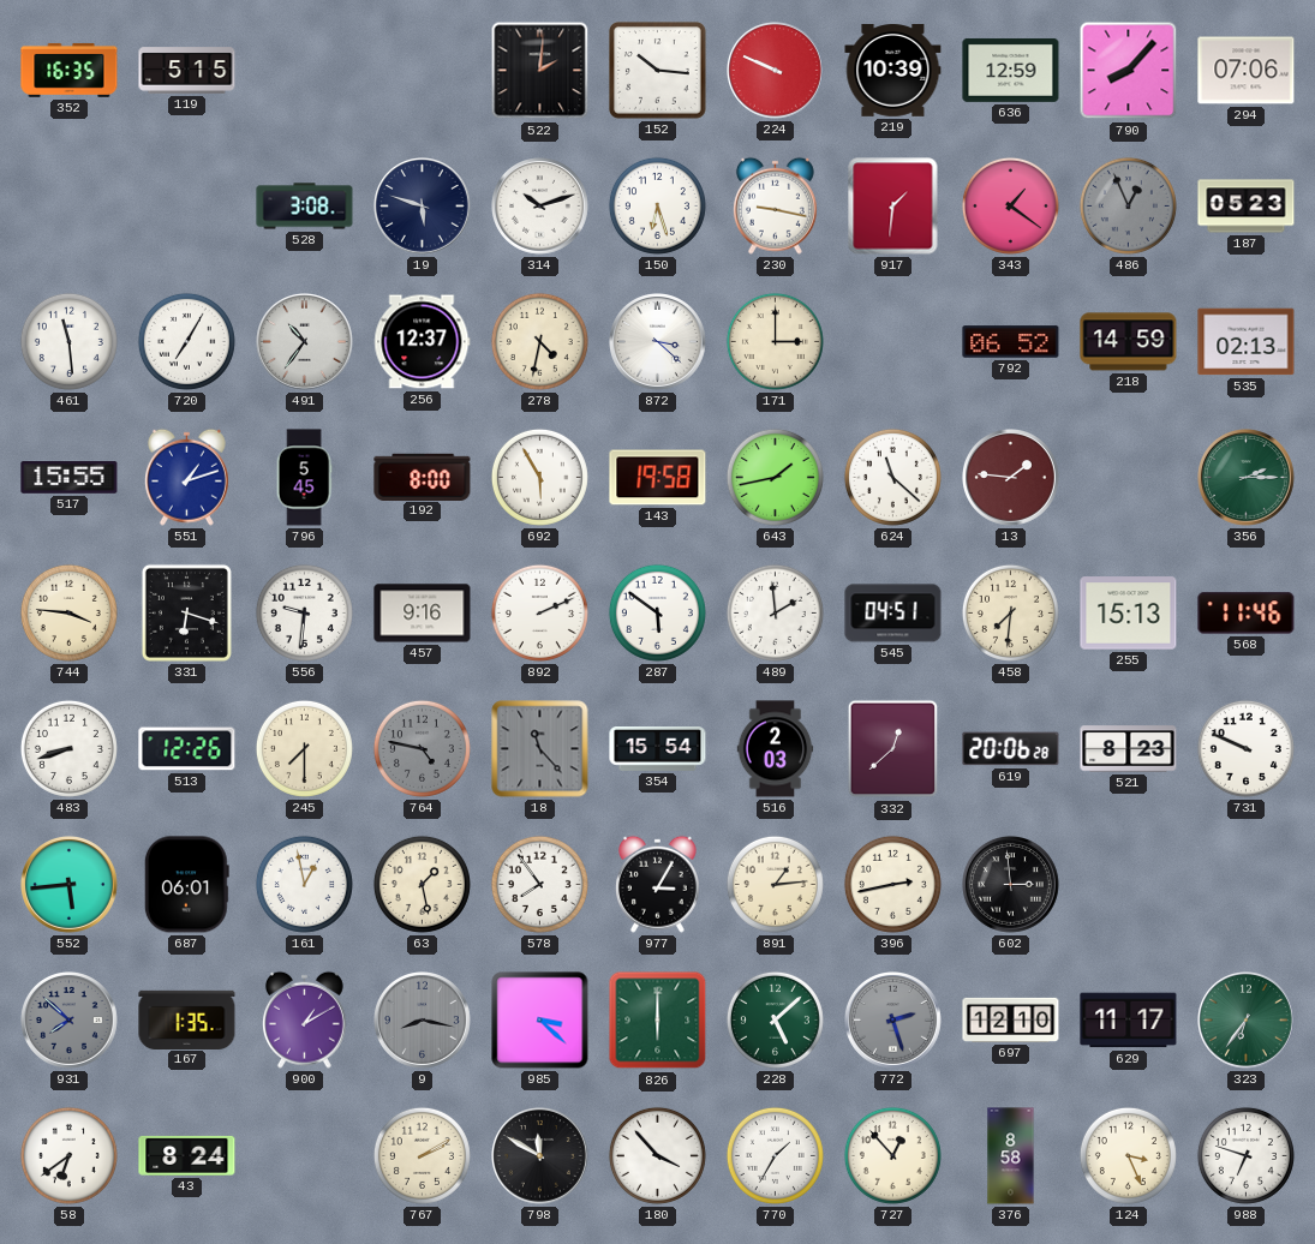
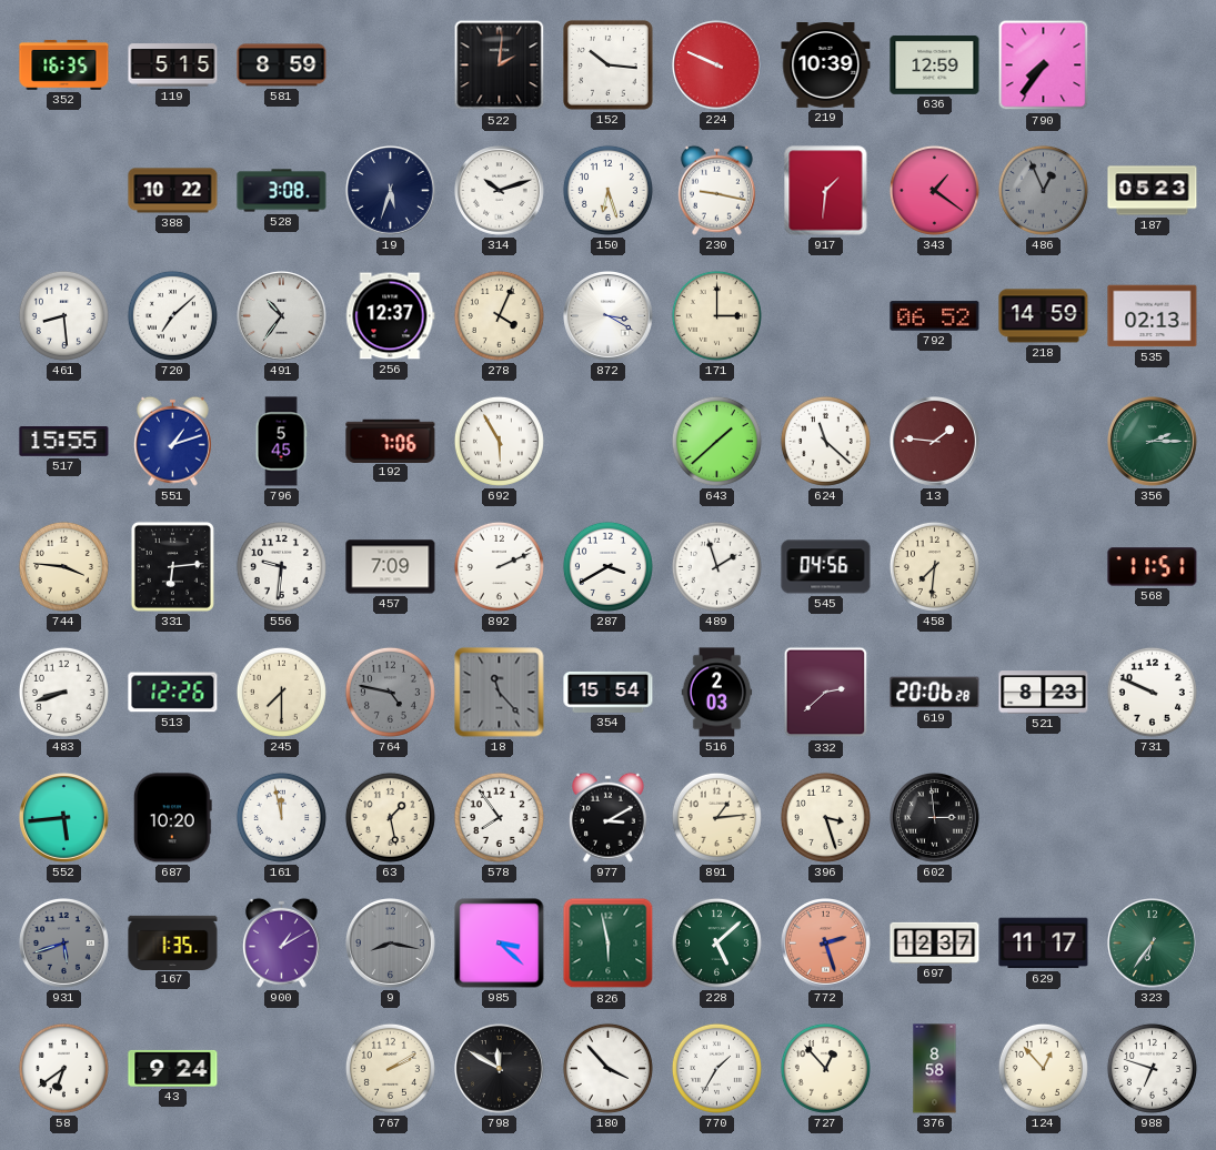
581: none -> 8:59 (282, 65)
790: 8:07 -> 7:36 (1044, 65)
294: 07:06 -> none (1247, 71)
388: none -> 10:22 (173, 191)
19: 5:48 -> 5:33 (391, 191)
461: 11:29 -> 8:29 (63, 315)
720: 7:05 -> 7:08 (172, 315)
278: 4:32 -> 4:04 (499, 315)
872: 3:22 -> 3:20 (609, 316)
192: 8:00 -> 7:06 (391, 441)
143: 19:58 -> none (658, 478)
643: 1:43 -> 1:38 (716, 441)
331: 6:18 -> 6:14 (172, 566)
457: 9:16 -> 7:09 (391, 567)
287: 5:51 -> 3:40 (607, 566)
489: 1:59 -> 1:57 (716, 566)
545: 04:51 -> 04:56 (826, 567)
255: 15:13 -> none (1129, 614)
568: 11:46 -> 11:51 (1153, 567)
332: 12:38 -> 2:38 (826, 693)
687: 06:01 -> 10:20 (172, 818)
161: 12:58 -> 11:58 (281, 817)
977: 3:05 -> 3:10 (607, 817)
396: 2:43 -> 3:27 (825, 817)
931: 7:52 -> 5:42 (64, 944)
826: 6:00 -> 5:58 (609, 944)
772 dial: grey -> salmon (826, 944)
697: 12:10 -> 12:37 (935, 942)
43: 8:24 -> 9:24 (173, 1068)
124: 3:26 -> 12:53 (1043, 1068)
